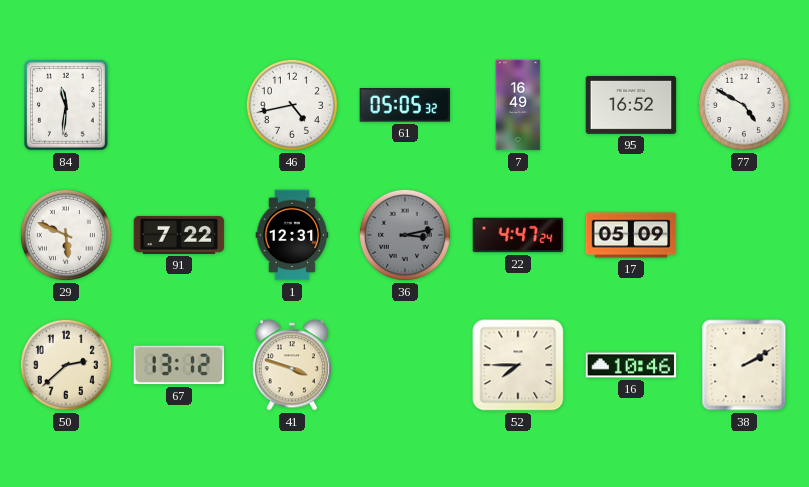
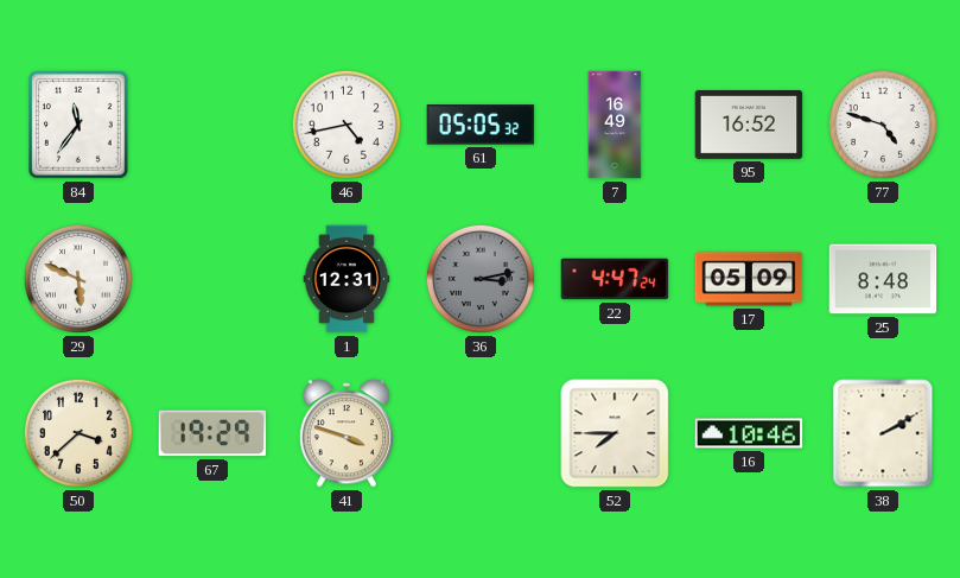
84: 11:31 -> 11:36 (78, 126)
77: 4:50 -> 4:48 (883, 125)
91: 7:22 -> none (179, 235)
25: none -> 8:48 (883, 279)
50: 2:38 -> 3:38 (78, 433)
67: 13:12 -> 19:29 (212, 433)
